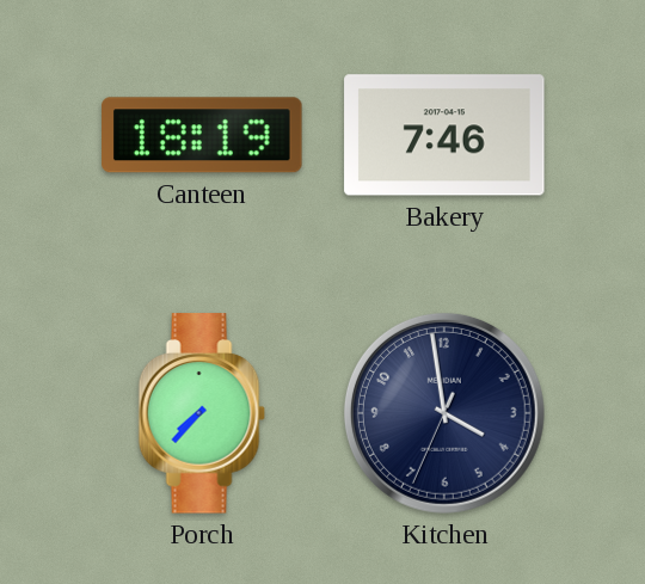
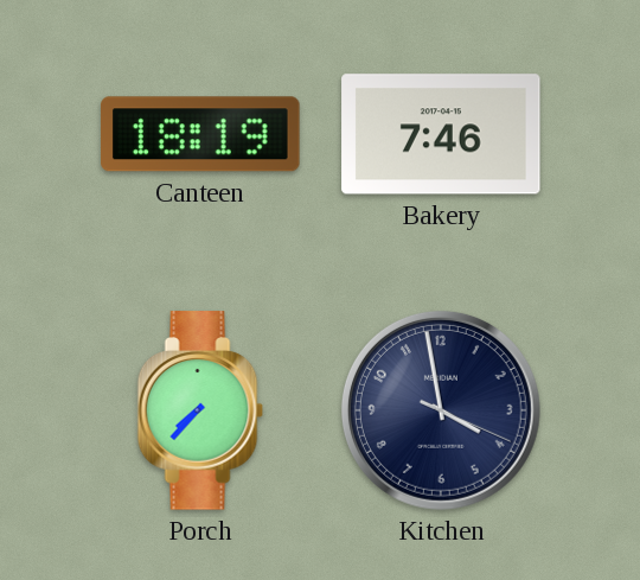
Kitchen: 3:58:34 -> 3:58:19 (441, 410)
